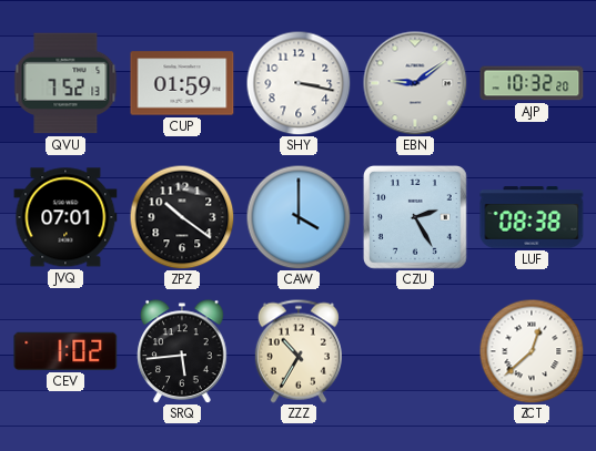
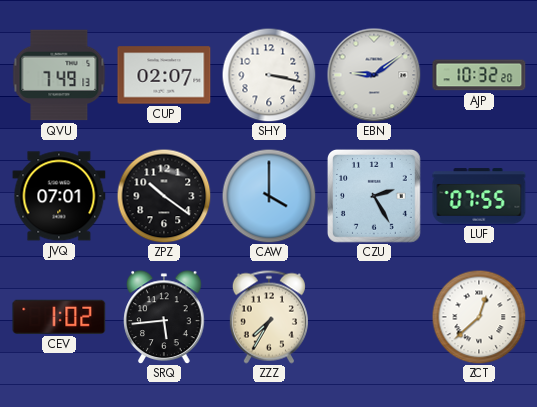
QVU: 7:52 -> 7:49 (59, 75)
CUP: 01:59 -> 02:07 (164, 75)
LUF: 08:38 -> 07:55 (479, 196)
ZZZ: 10:35 -> 7:35 (269, 317)
